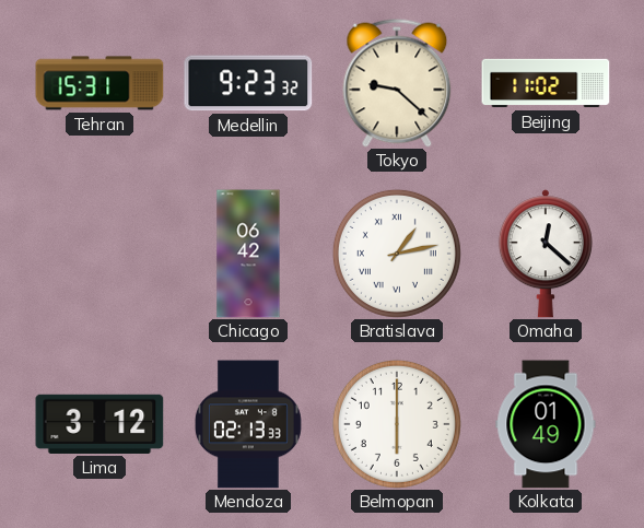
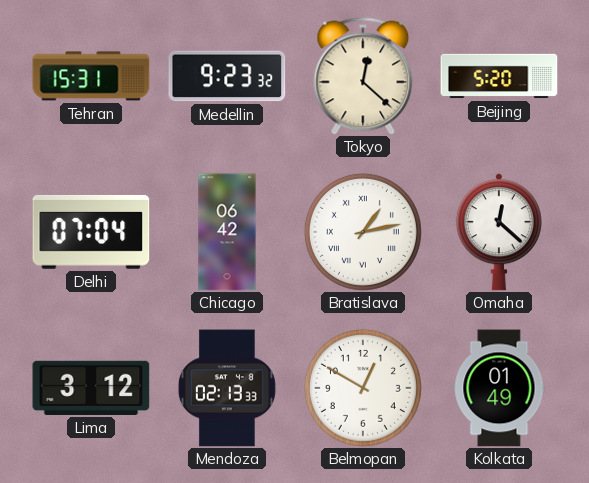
Tokyo: 9:22 -> 12:22 (363, 76)
Beijing: 11:02 -> 5:20 (499, 76)
Delhi: none -> 07:04 (91, 232)
Belmopan: 6:00 -> 12:50 (363, 388)
